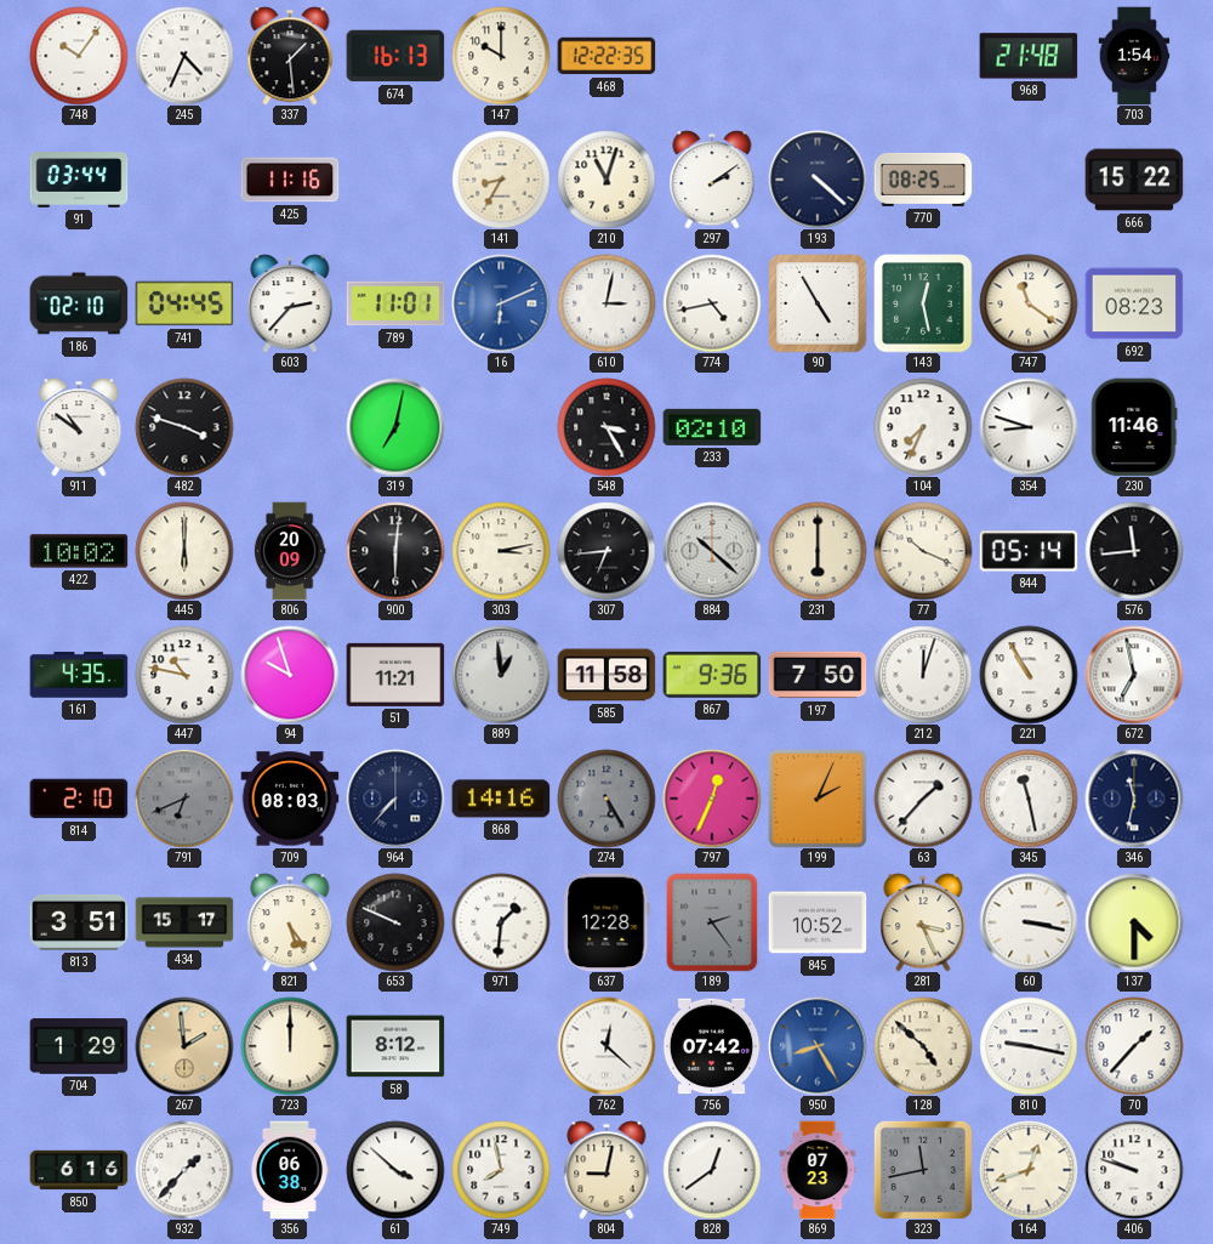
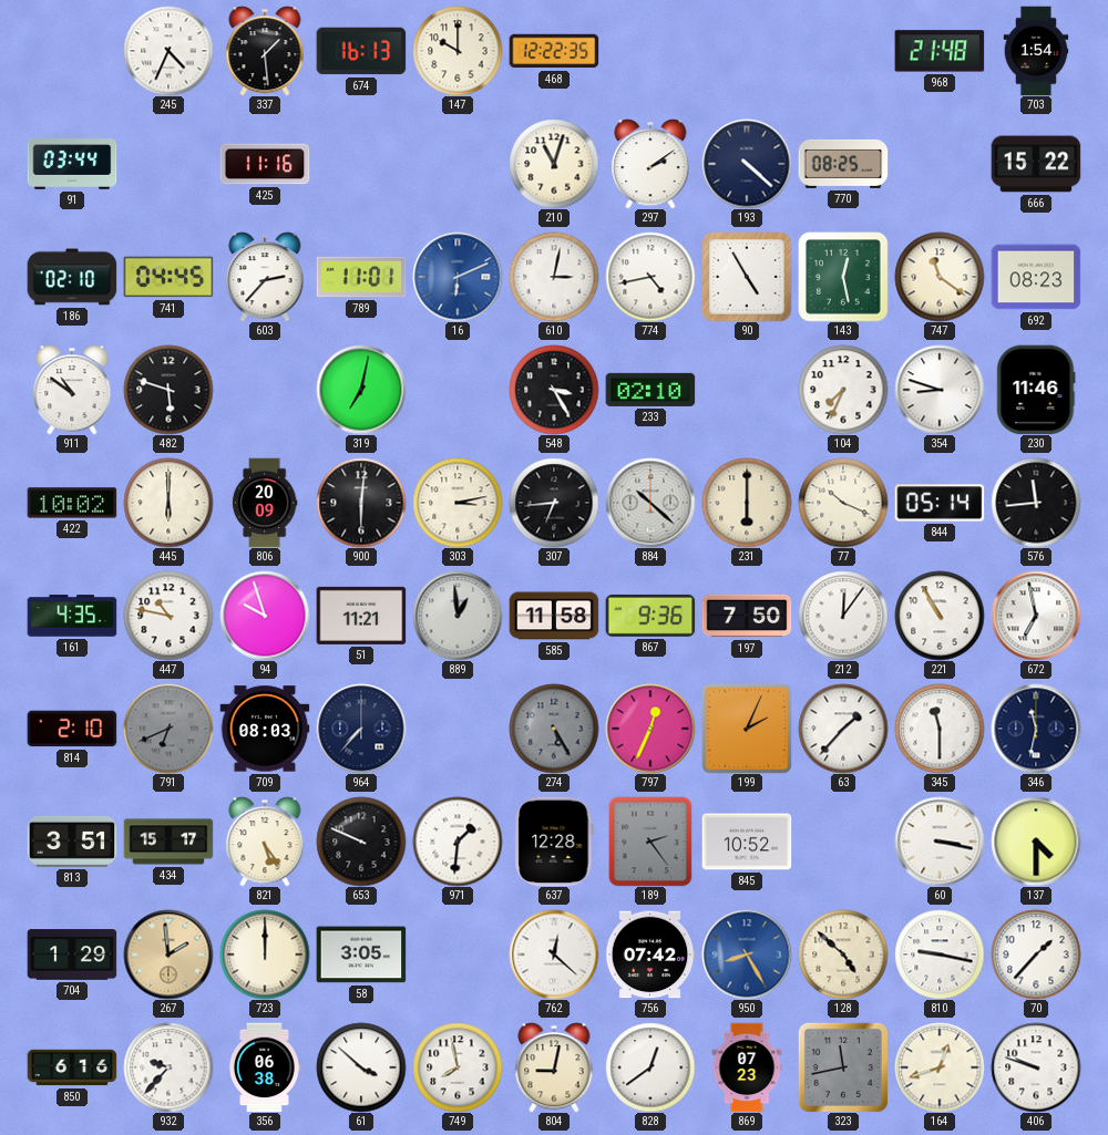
748: 10:06 -> none (79, 56)
141: 8:35 -> none (501, 180)
482: 3:48 -> 5:48 (168, 390)
212: 12:03 -> 12:06 (843, 616)
868: 14:16 -> none (501, 799)
345: 11:28 -> 11:30 (940, 729)
281: 3:26 -> none (923, 922)
58: 8:12 -> 3:05 (361, 955)
932: 1:37 -> 9:37 (168, 1067)
